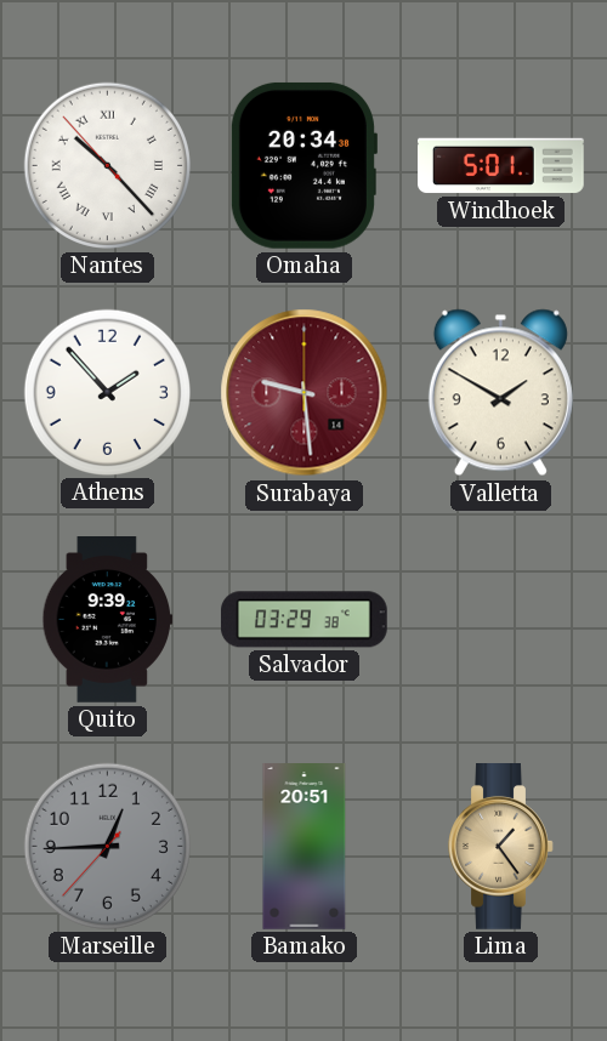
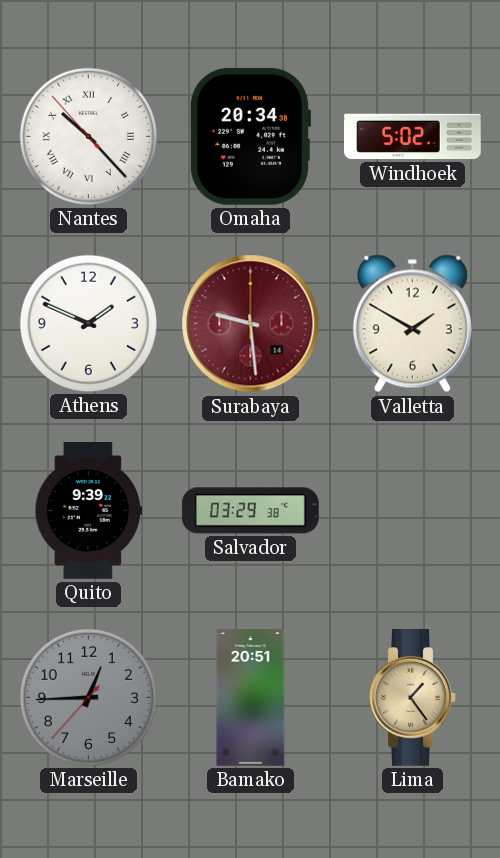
Windhoek: 5:01 -> 5:02 (413, 137)
Athens: 1:53 -> 1:49 (88, 323)
